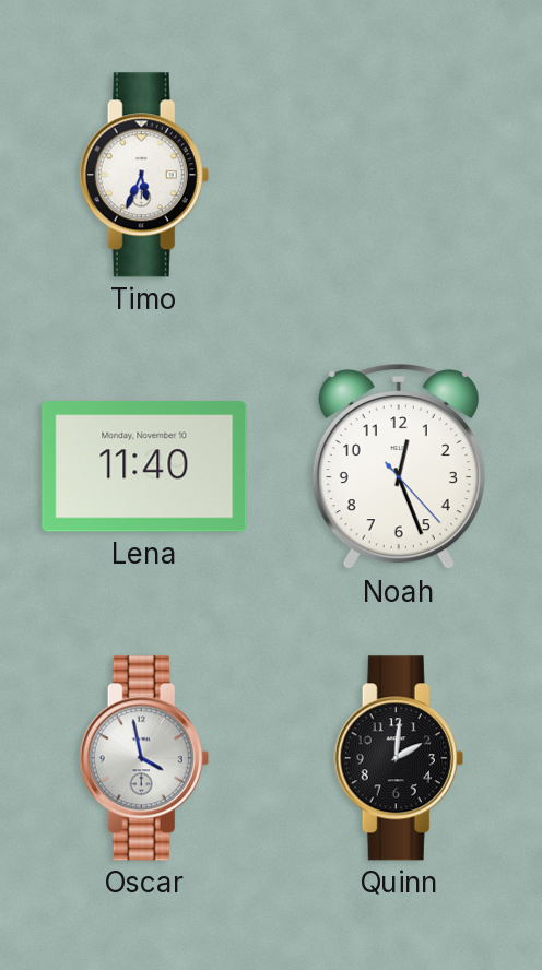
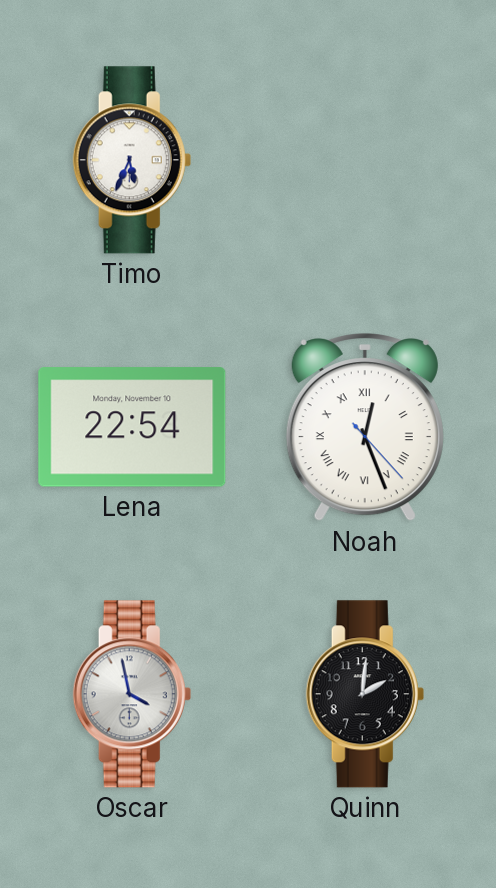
Lena: 11:40 -> 22:54 (132, 427)
Noah numerals: Arabic -> Roman (365, 428)
